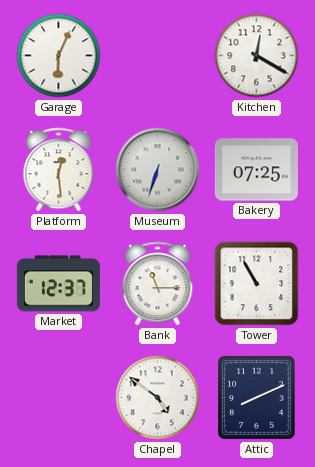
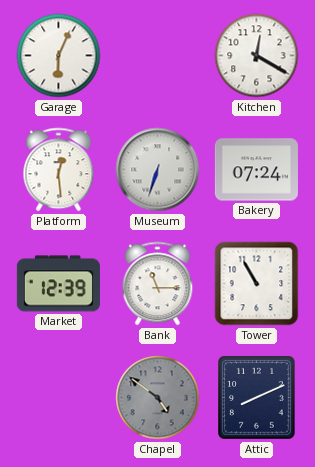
Bakery: 07:25 -> 07:24 (256, 170)
Market: 12:37 -> 12:39 (58, 284)
Chapel dial: white -> grey (158, 398)
